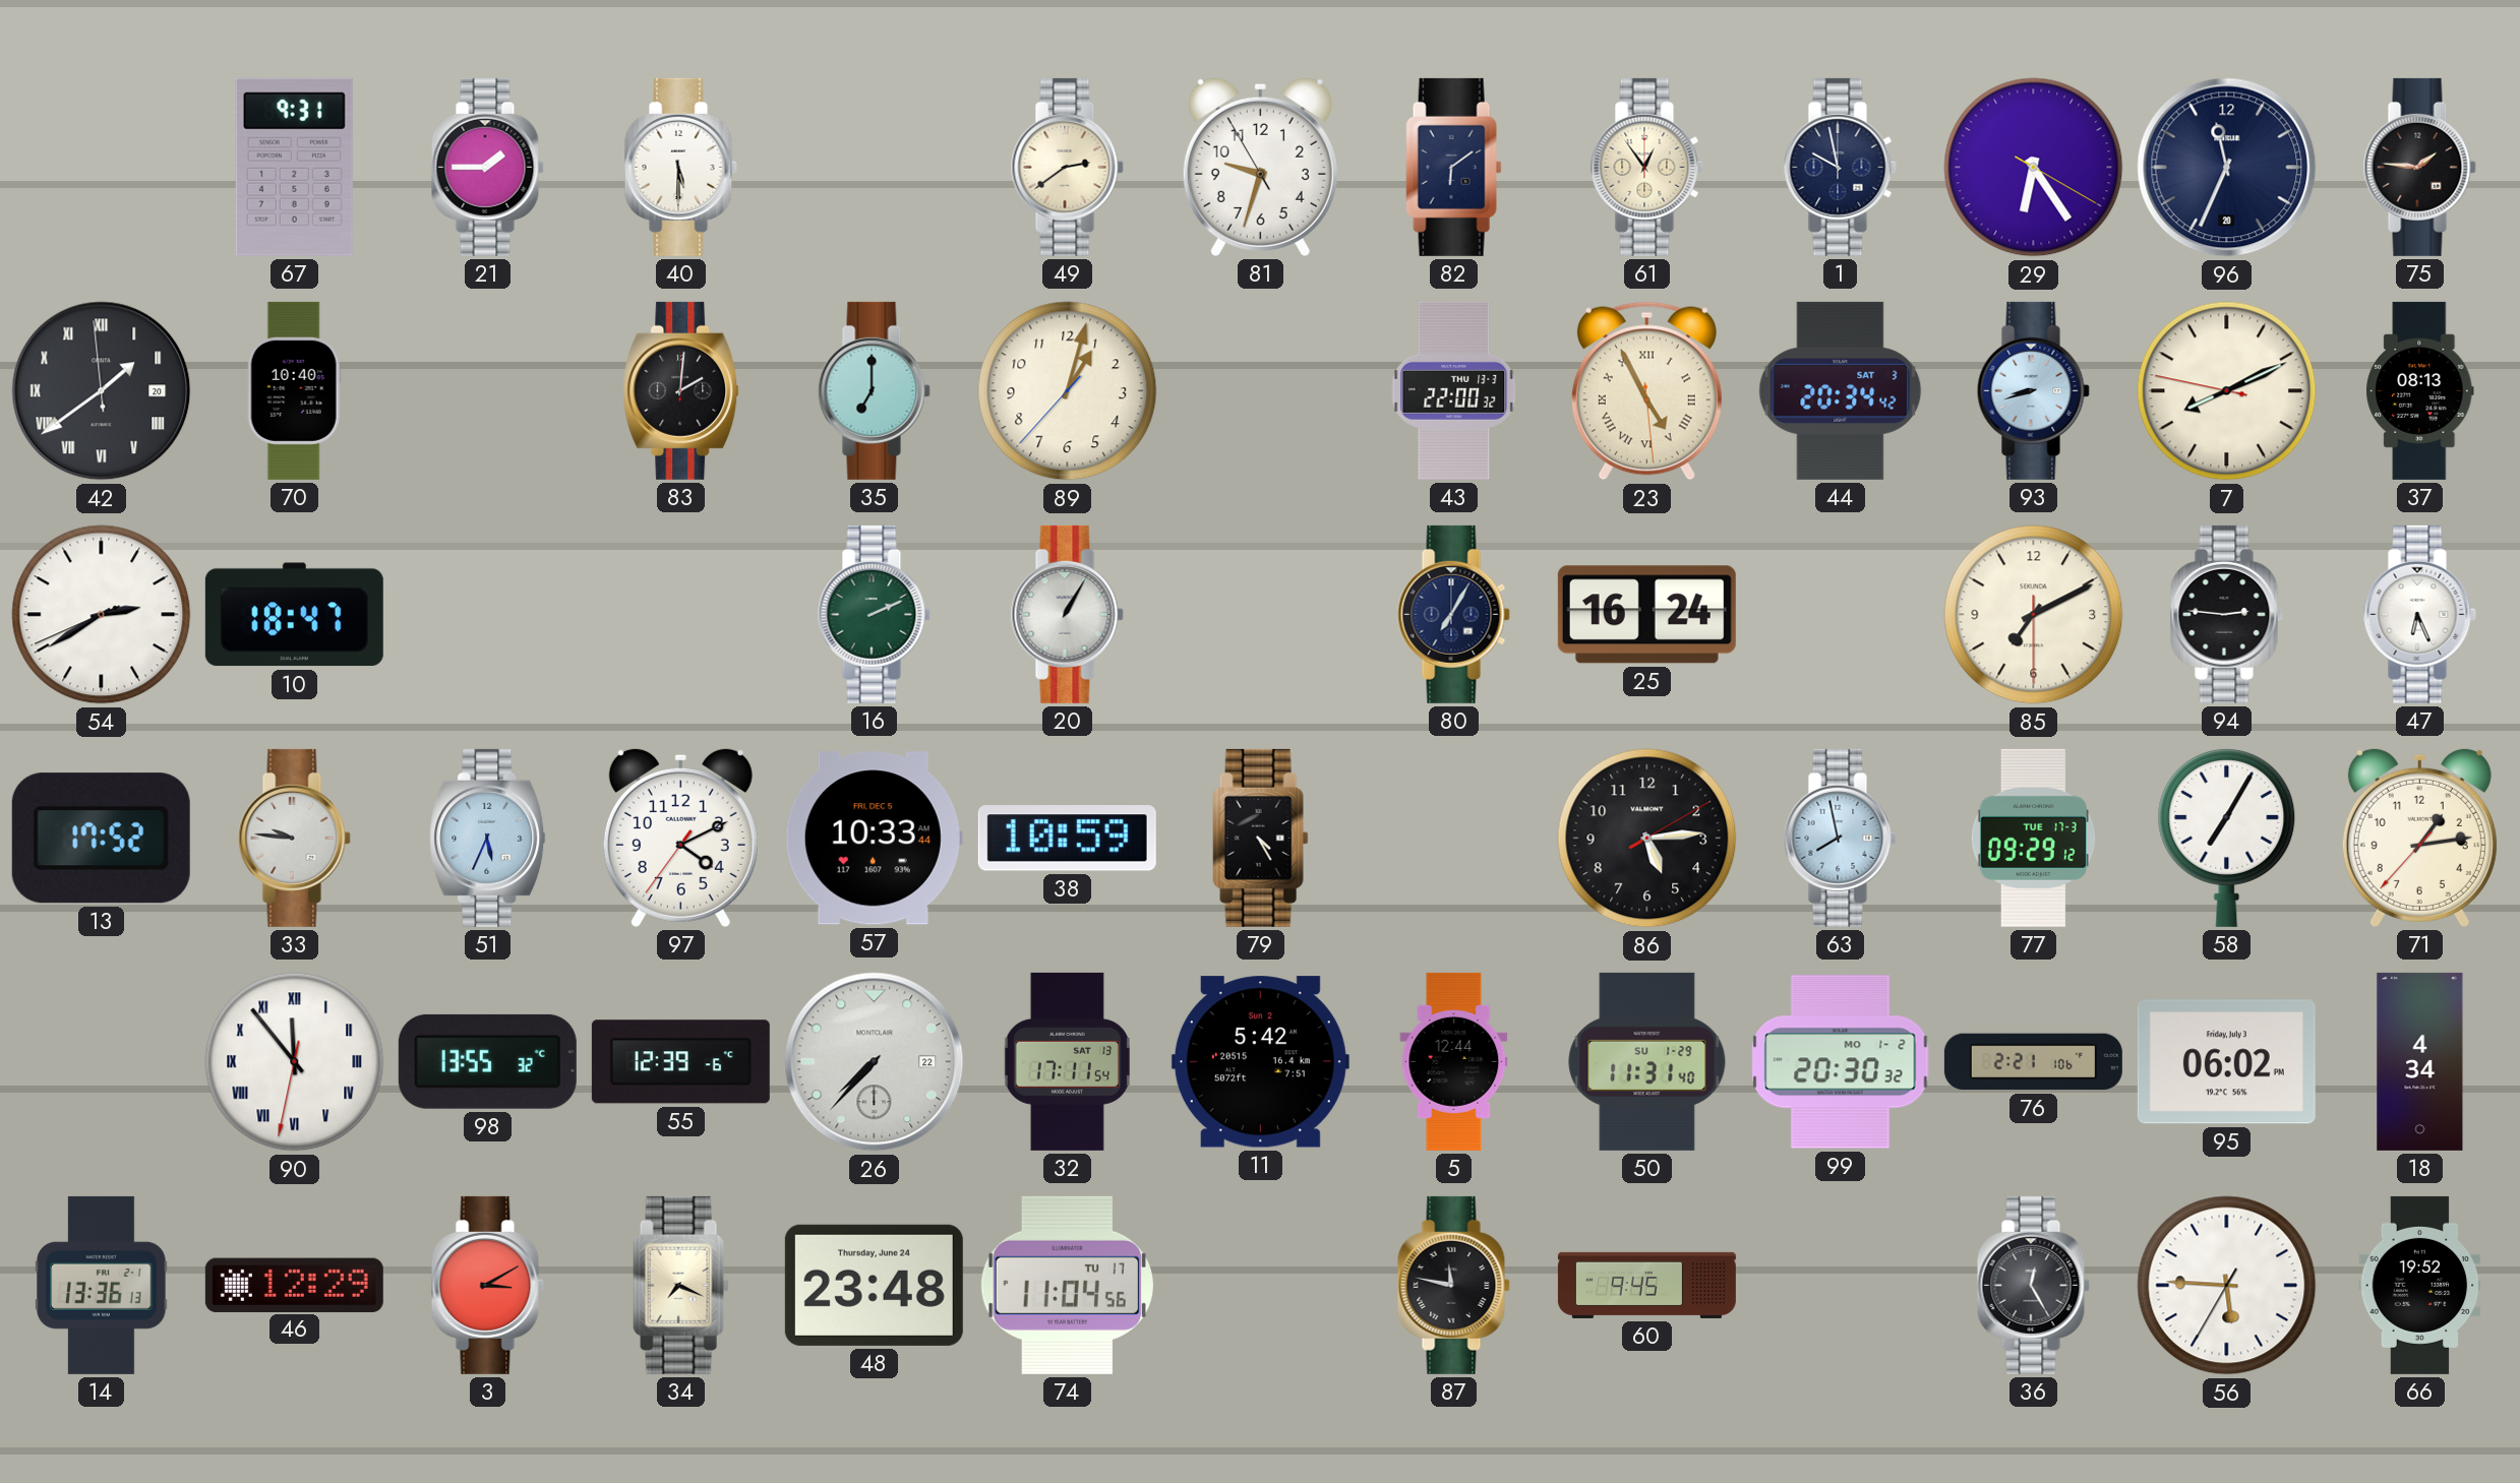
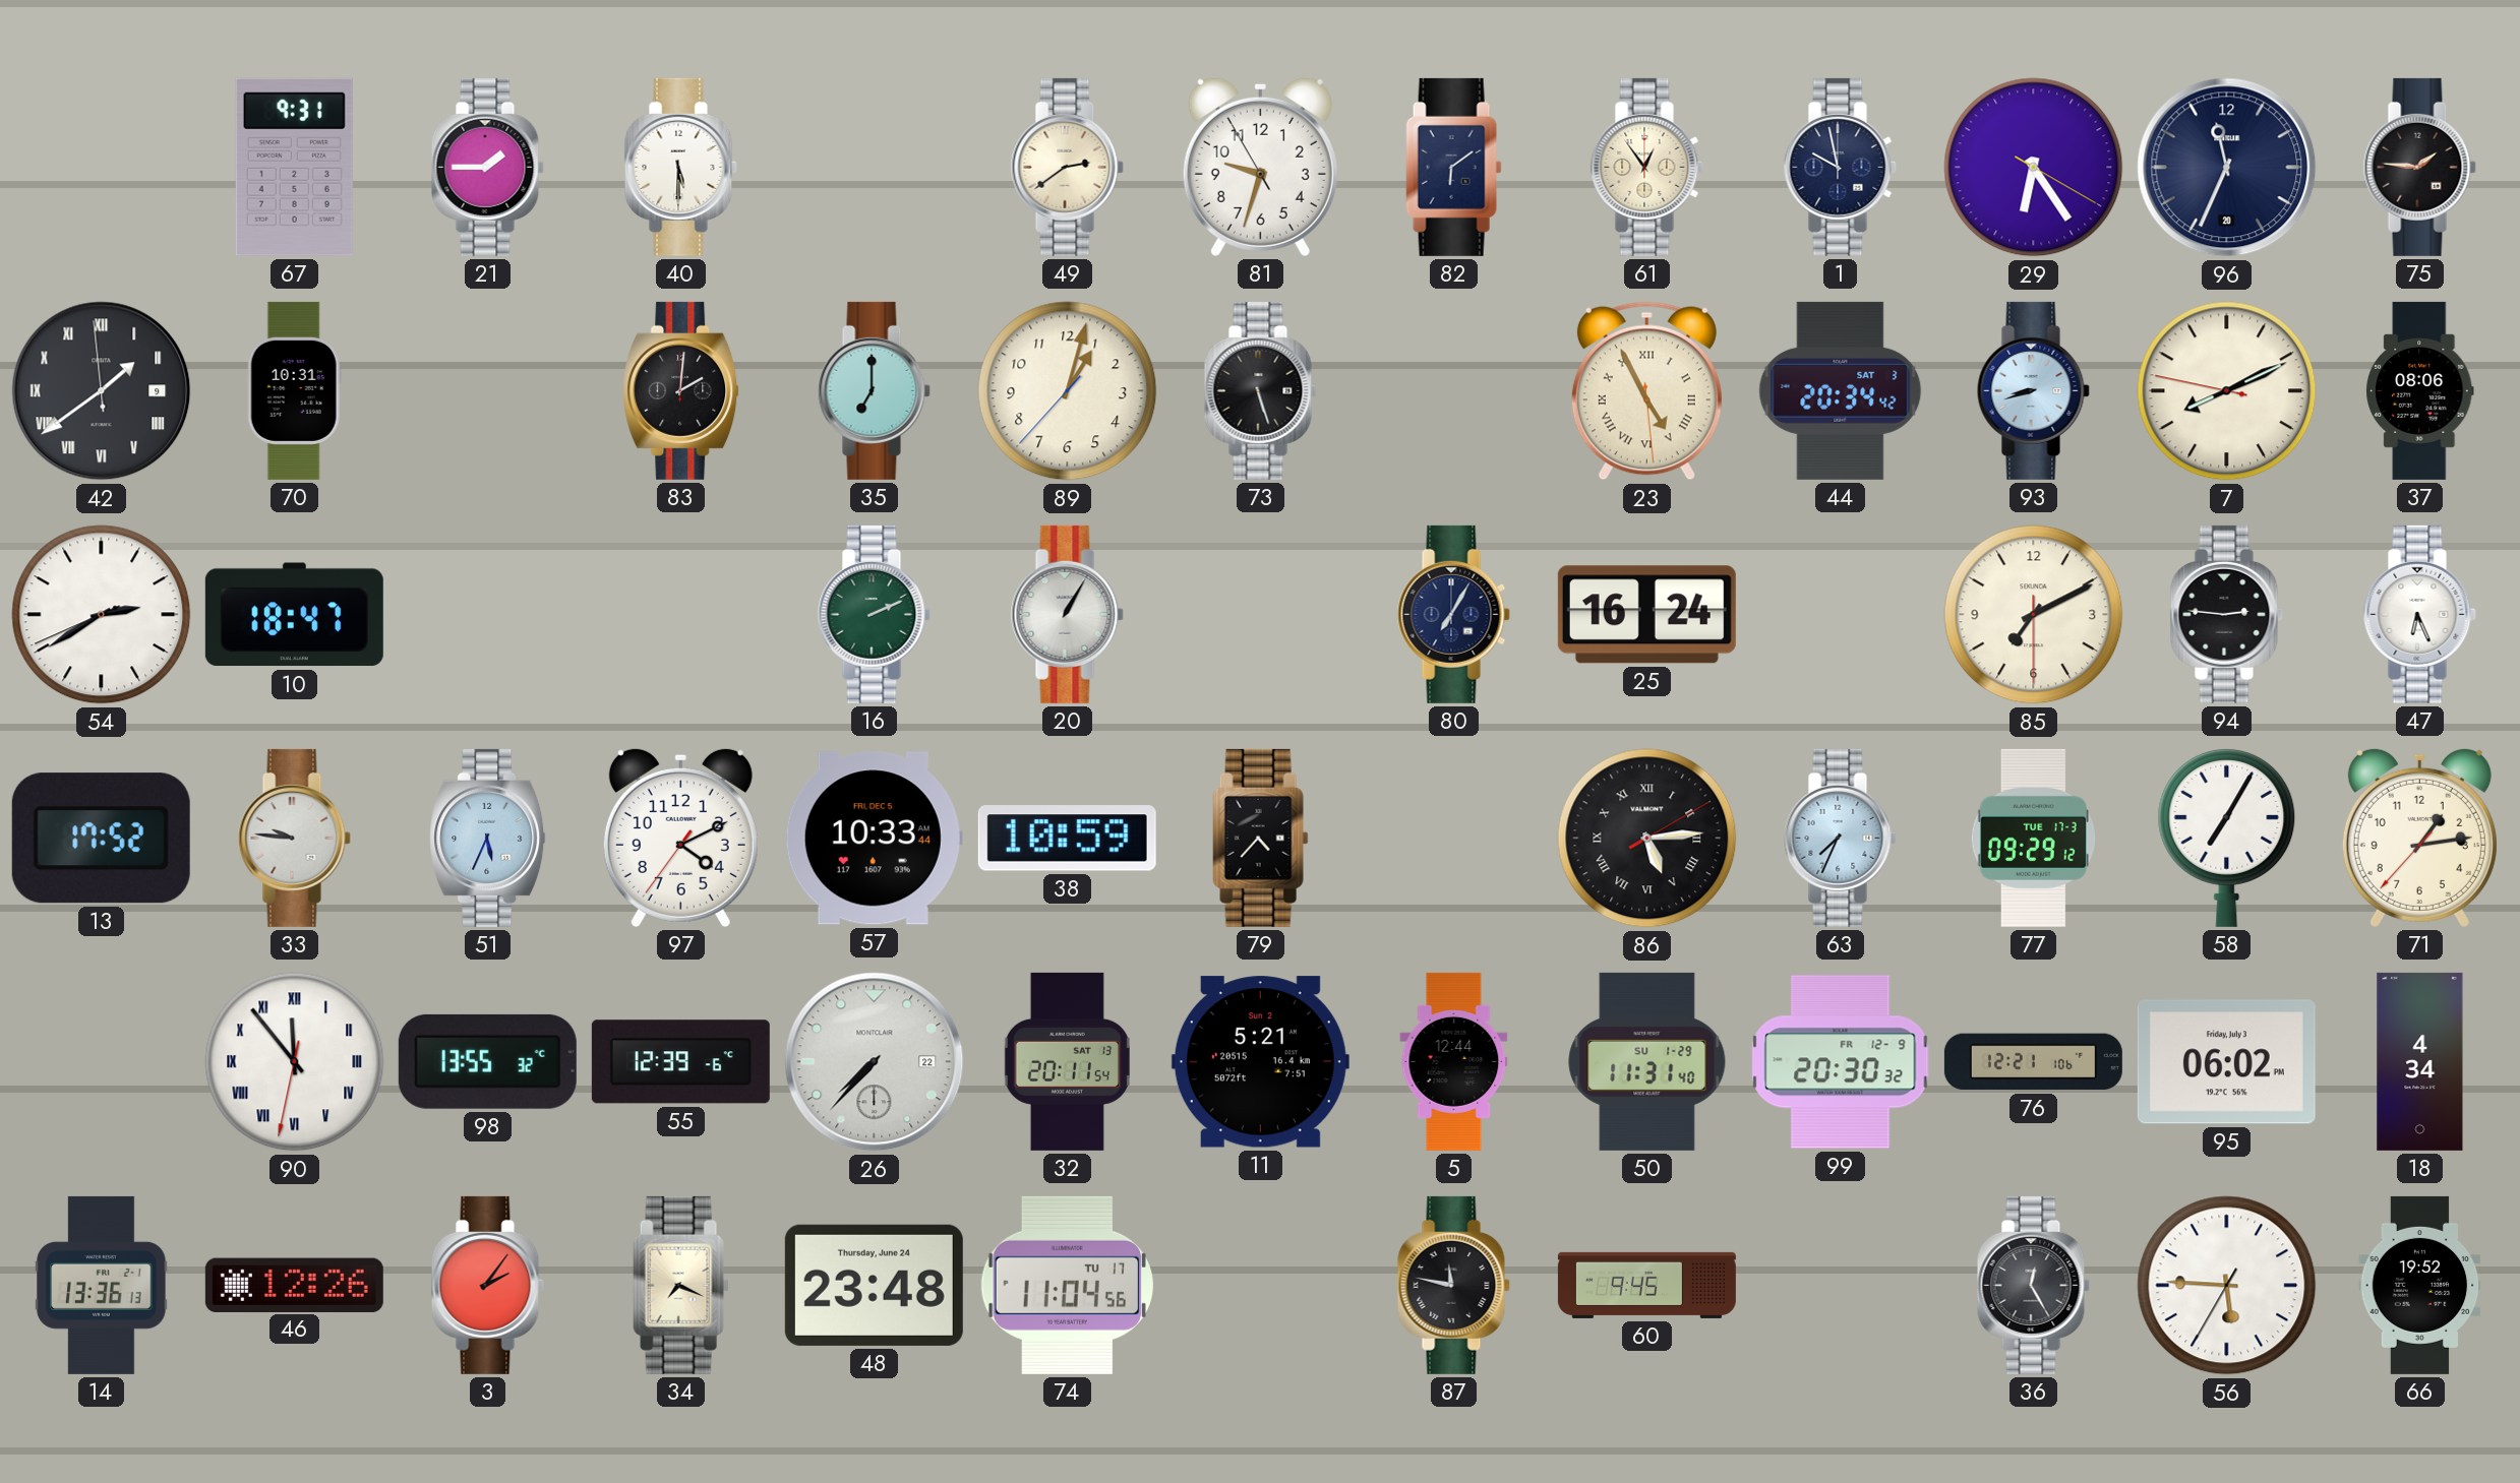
42 date: 20 -> 9 (102, 391)
70: 10:40 -> 10:31 (294, 390)
73: none -> 5:27 (1260, 390)
43: 22:00 -> none (1454, 390)
37: 08:13 -> 08:06 (2420, 390)
79: 4:25 -> 4:37 (1261, 838)
86 numerals: Arabic -> Roman (1647, 839)
63: 7:58 -> 7:34 (1840, 838)
32: 17:11 -> 20:11 (1067, 1061)
11: 5:42 -> 5:21 (1260, 1062)
99 date: MO 1-2 -> FR 12-9 (1841, 1062)
76: 2:21 -> 12:21 (2033, 1062)
46: 12:29 -> 12:26 (294, 1285)
3: 3:10 -> 2:06 (487, 1285)
